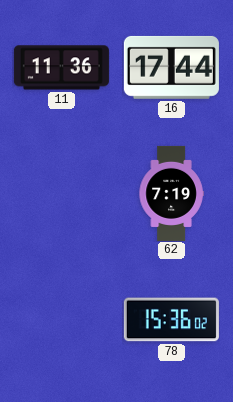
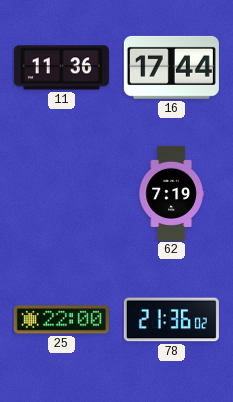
25: none -> 22:00 (61, 320)
78: 15:36 -> 21:36 (171, 320)
